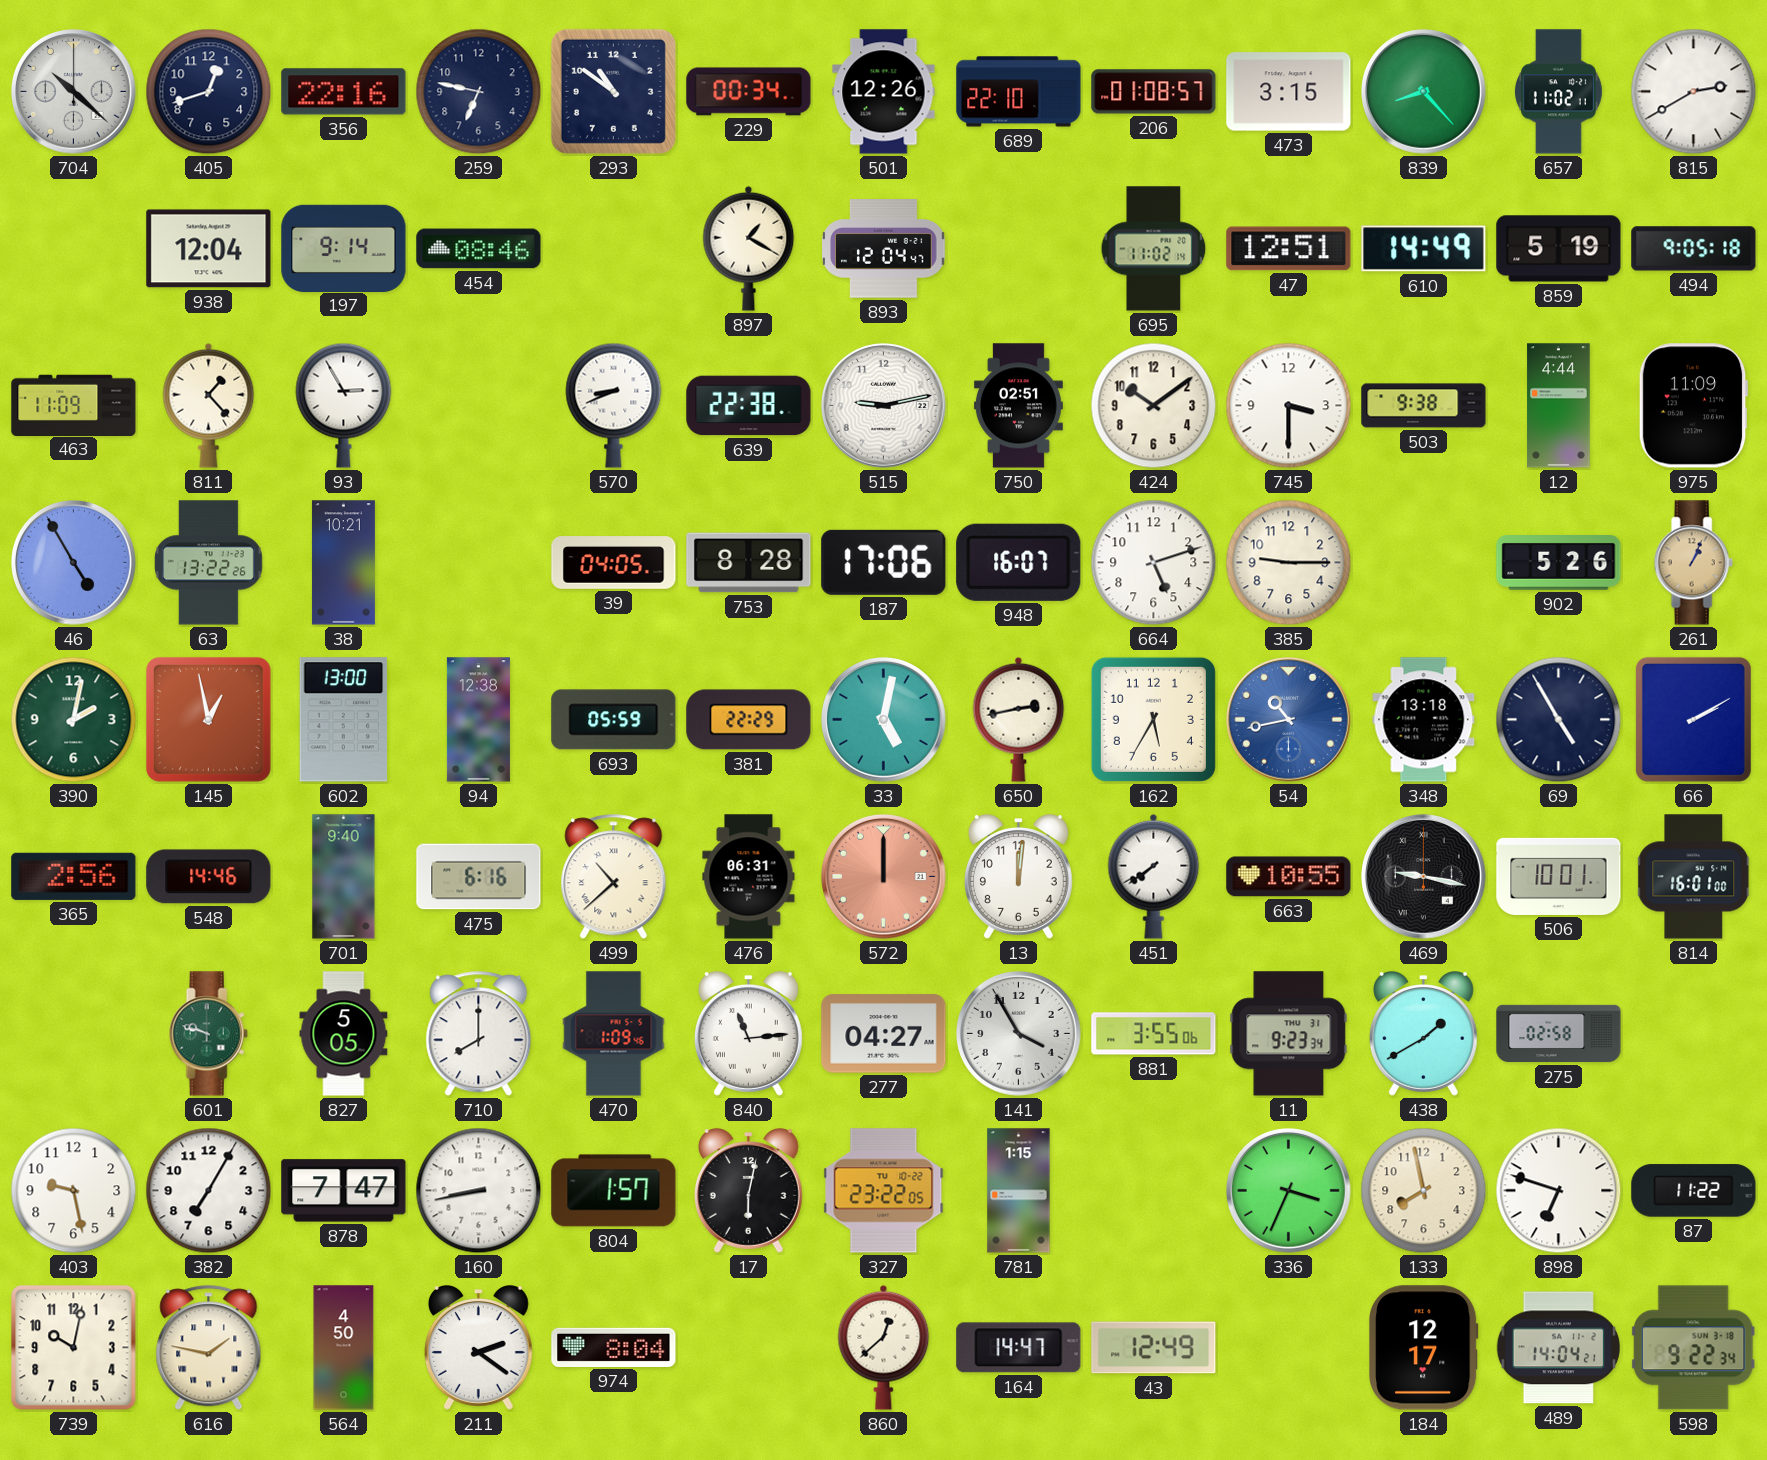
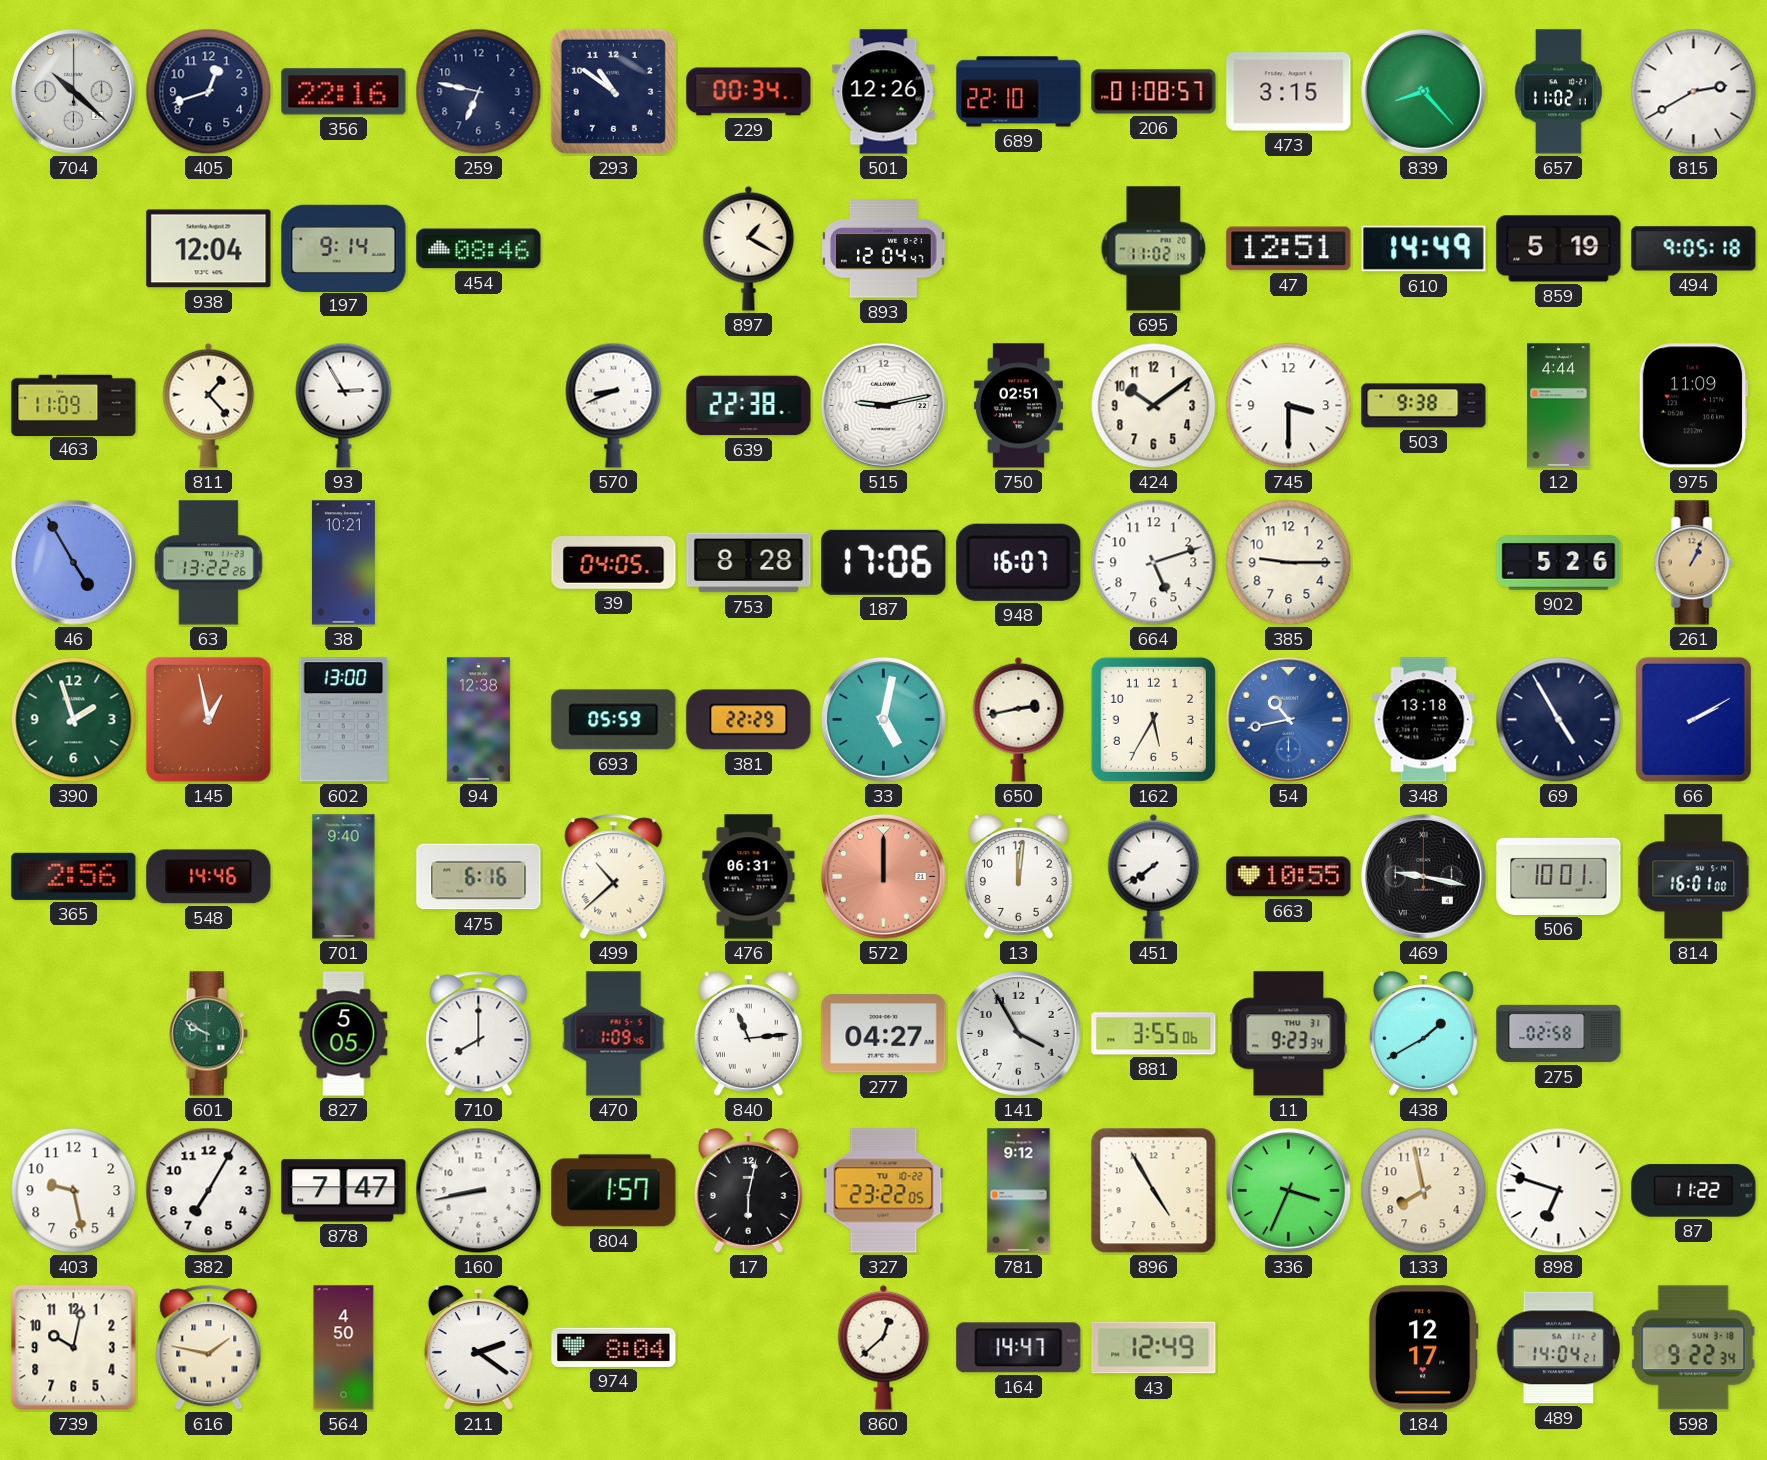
390: 2:02 -> 1:57 (74, 720)
601: 9:48 -> 9:50 (208, 1034)
781: 1:15 -> 9:12 (1019, 1191)
896: none -> 4:55 (1154, 1191)
